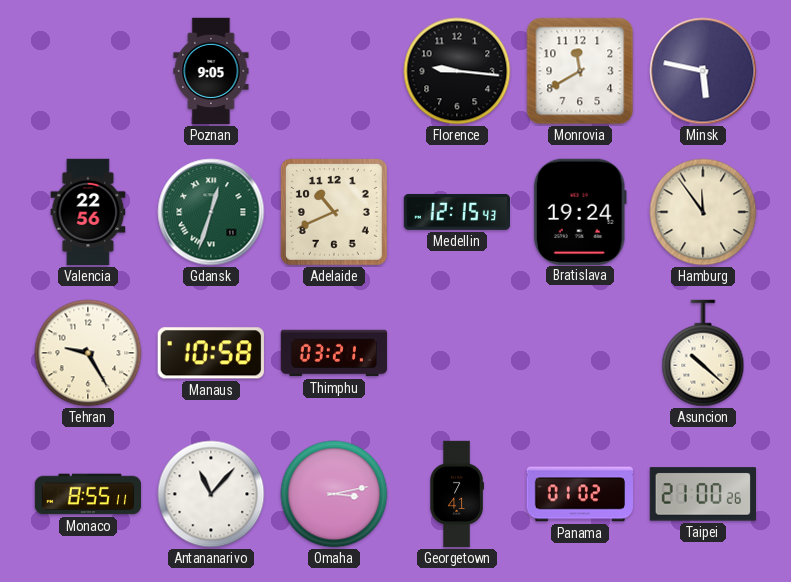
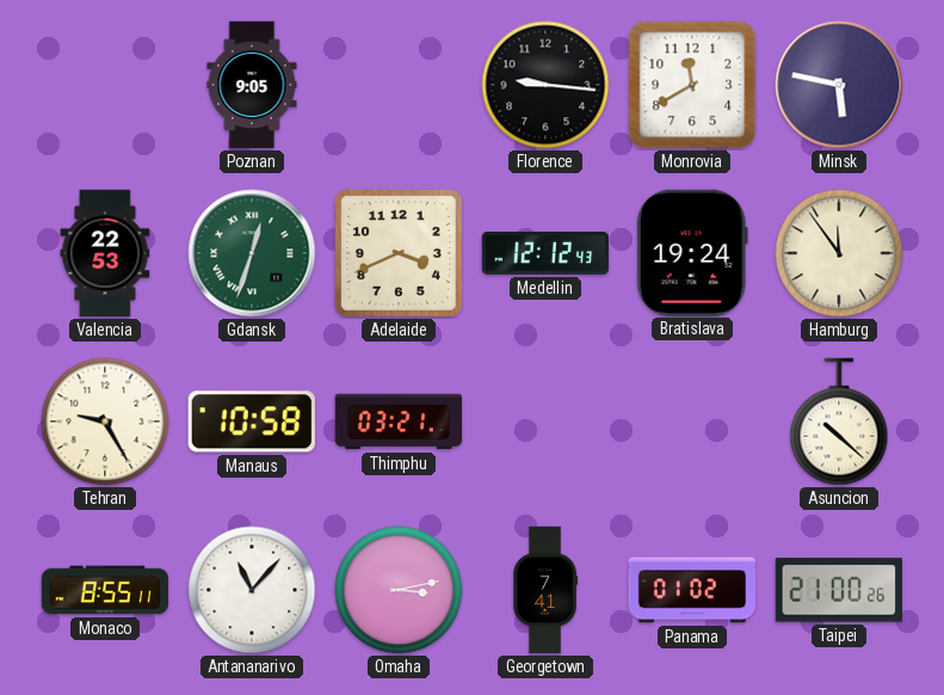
Valencia: 22:56 -> 22:53 (105, 253)
Adelaide: 10:41 -> 3:41 (400, 254)
Medellin: 12:15 -> 12:12 (545, 253)
